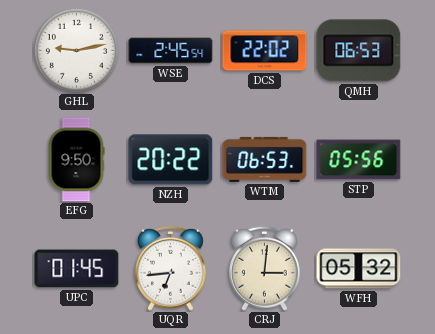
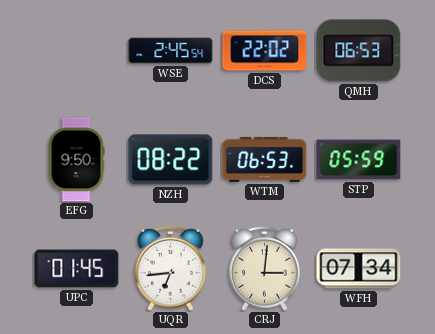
GHL: 9:13 -> none (76, 50)
NZH: 20:22 -> 08:22 (171, 160)
STP: 05:56 -> 05:59 (359, 160)
WFH: 05:32 -> 07:34 (359, 269)
